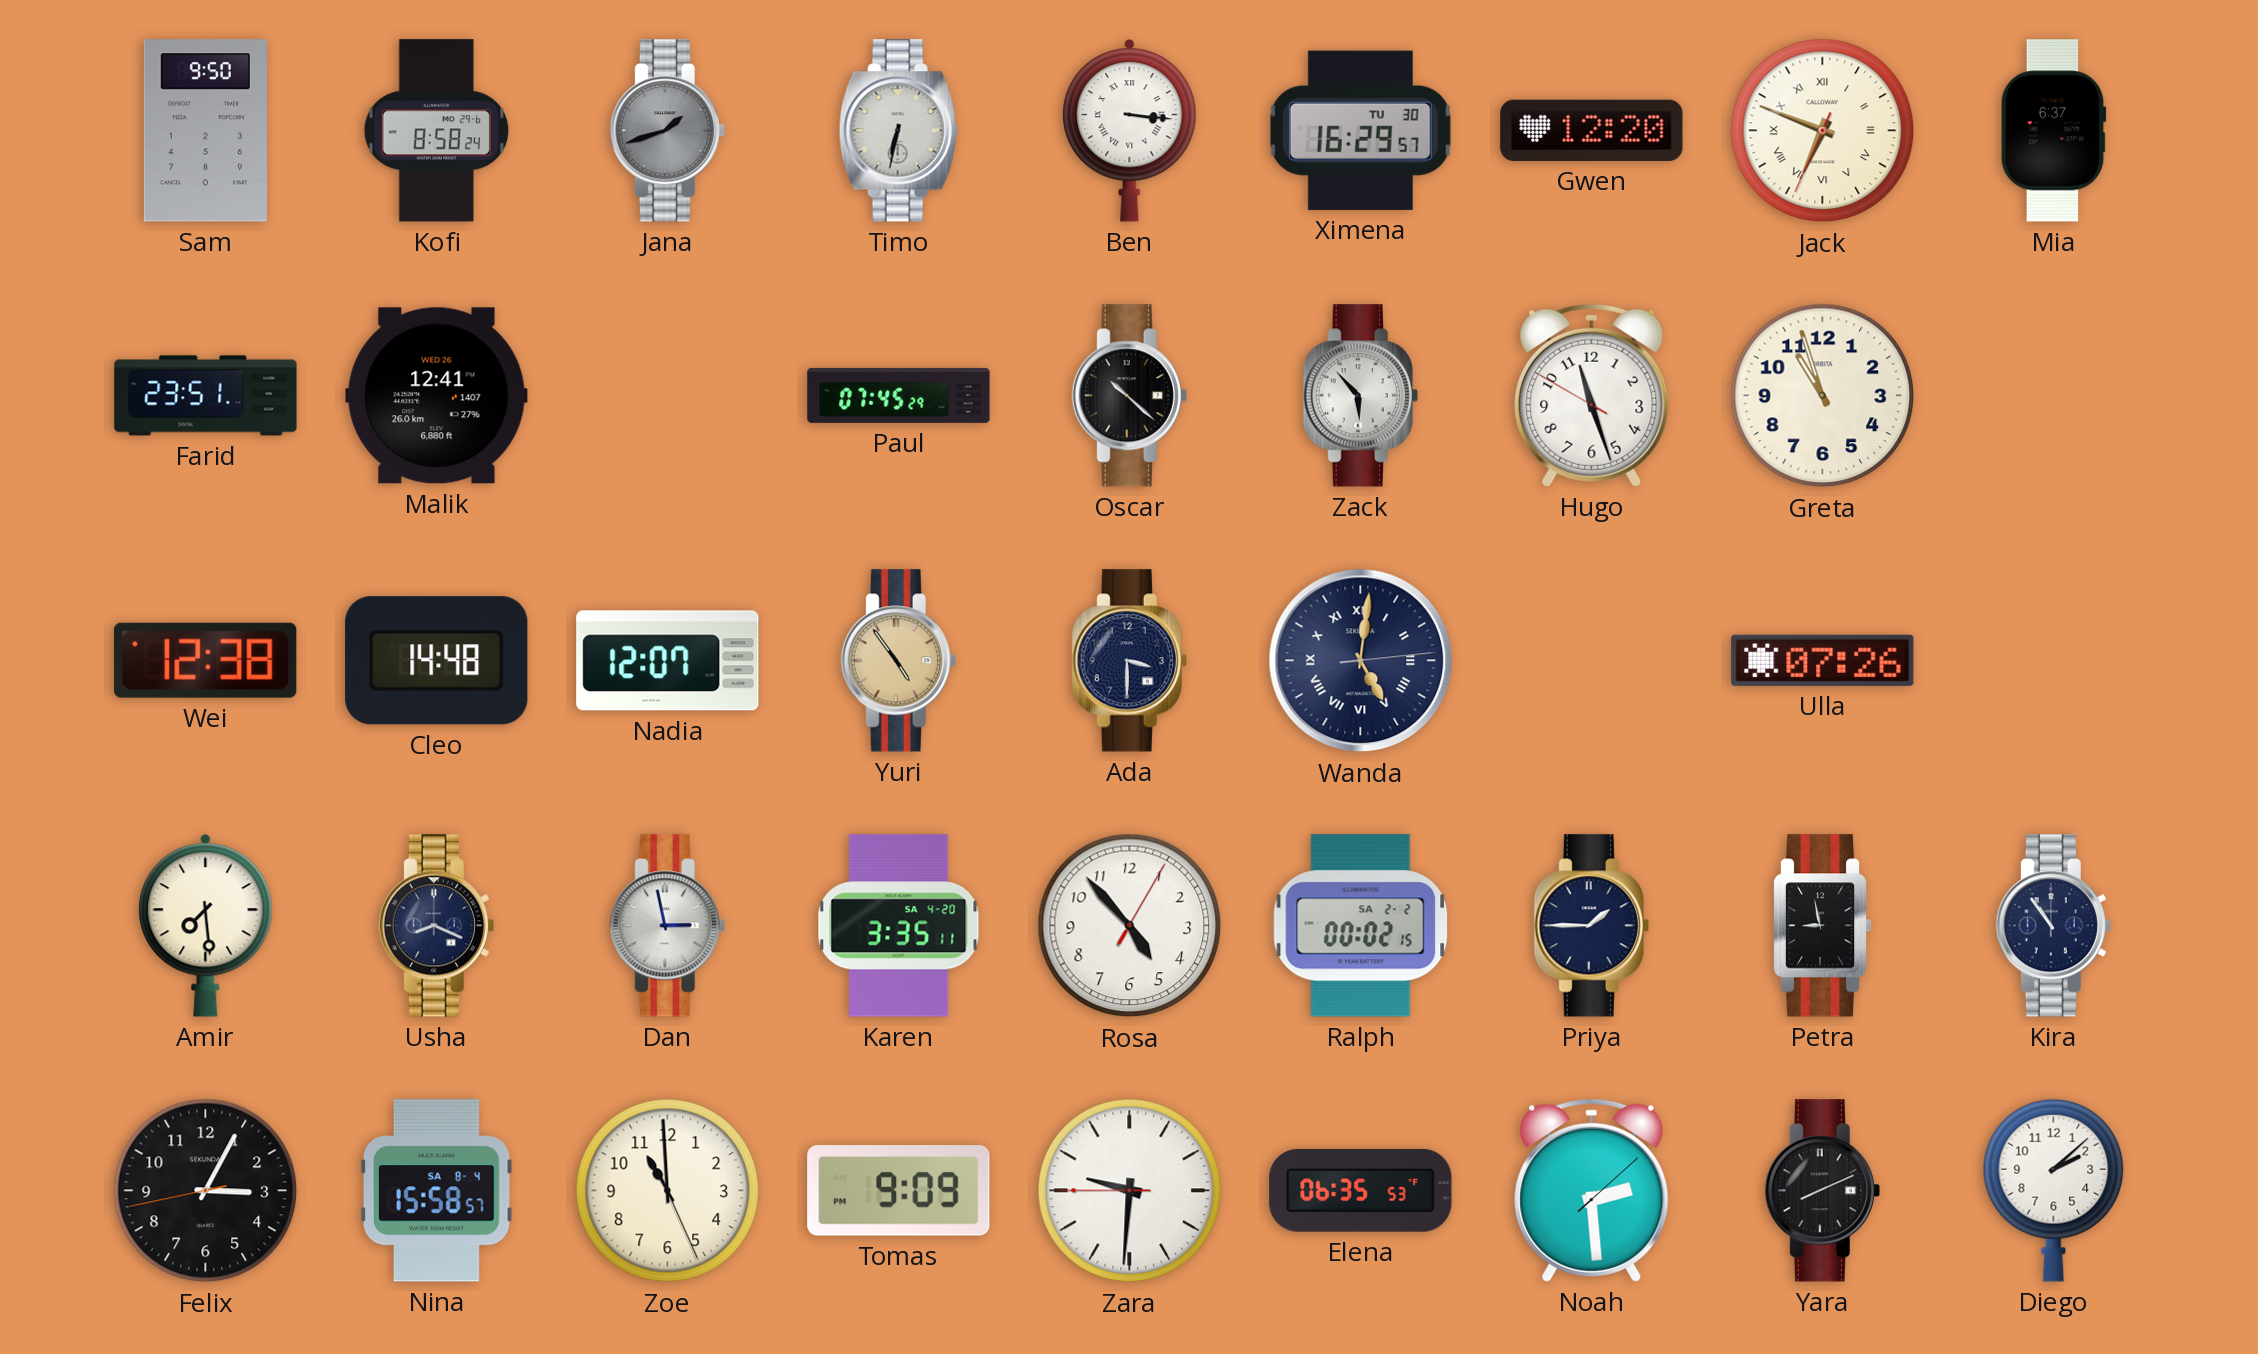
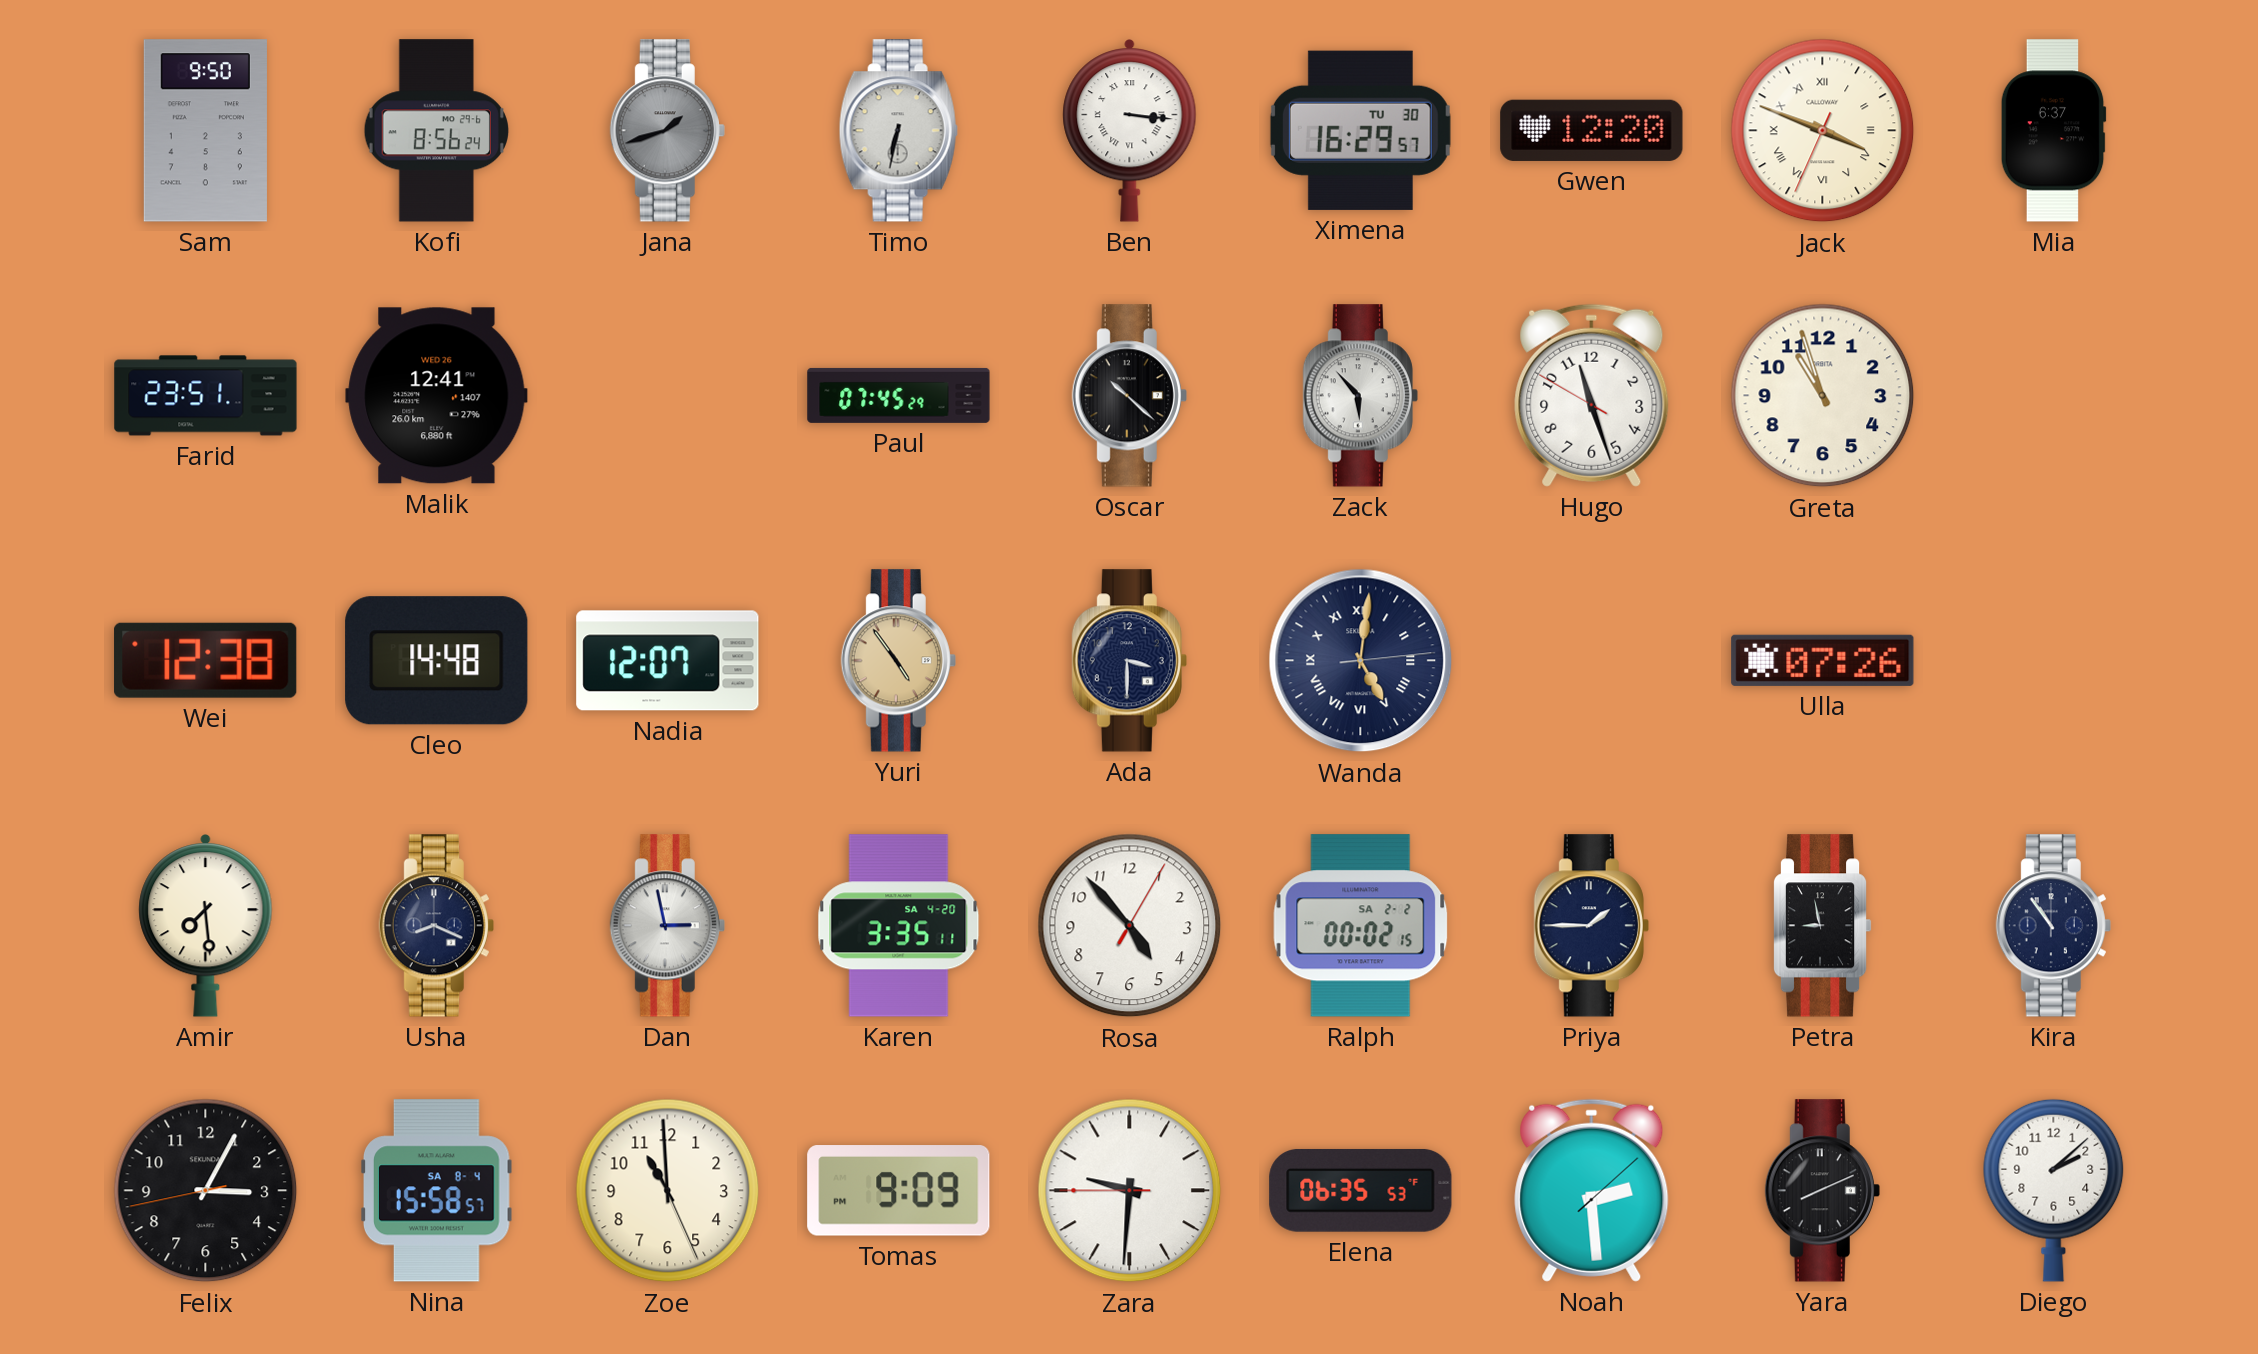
Kofi: 8:58 -> 8:56 (436, 131)
Jack: 6:48 -> 3:48 (1823, 131)
